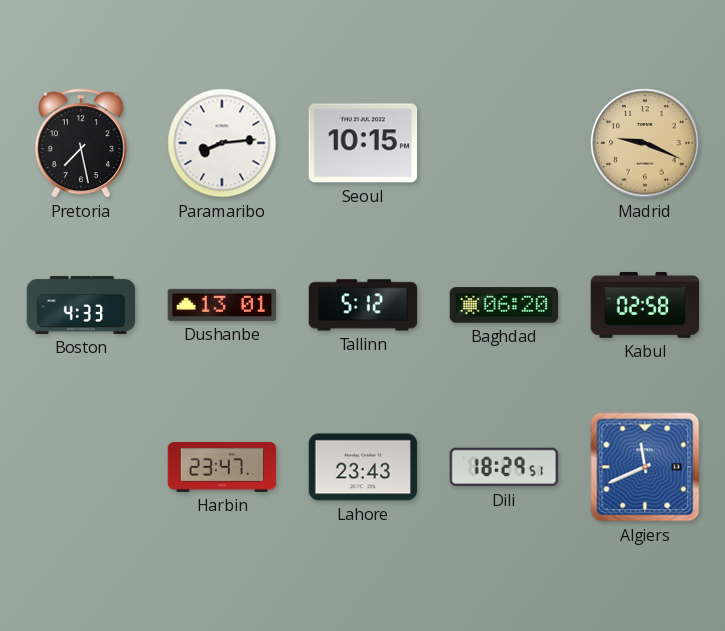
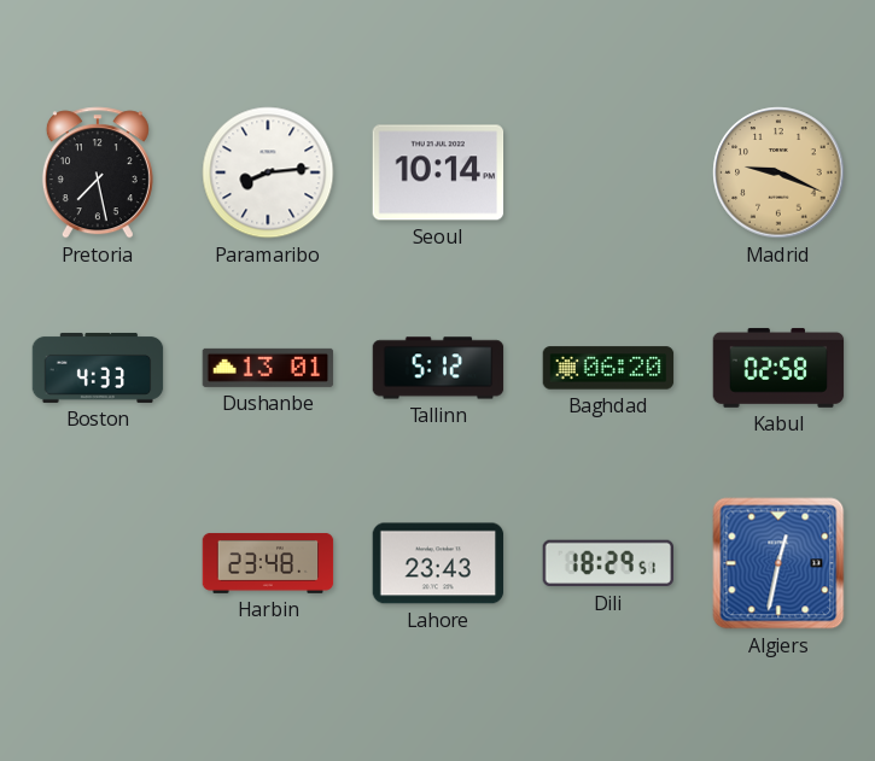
Seoul: 10:15 -> 10:14 (438, 172)
Harbin: 23:47 -> 23:48 (268, 563)
Algiers: 11:41 -> 12:32 (778, 563)
